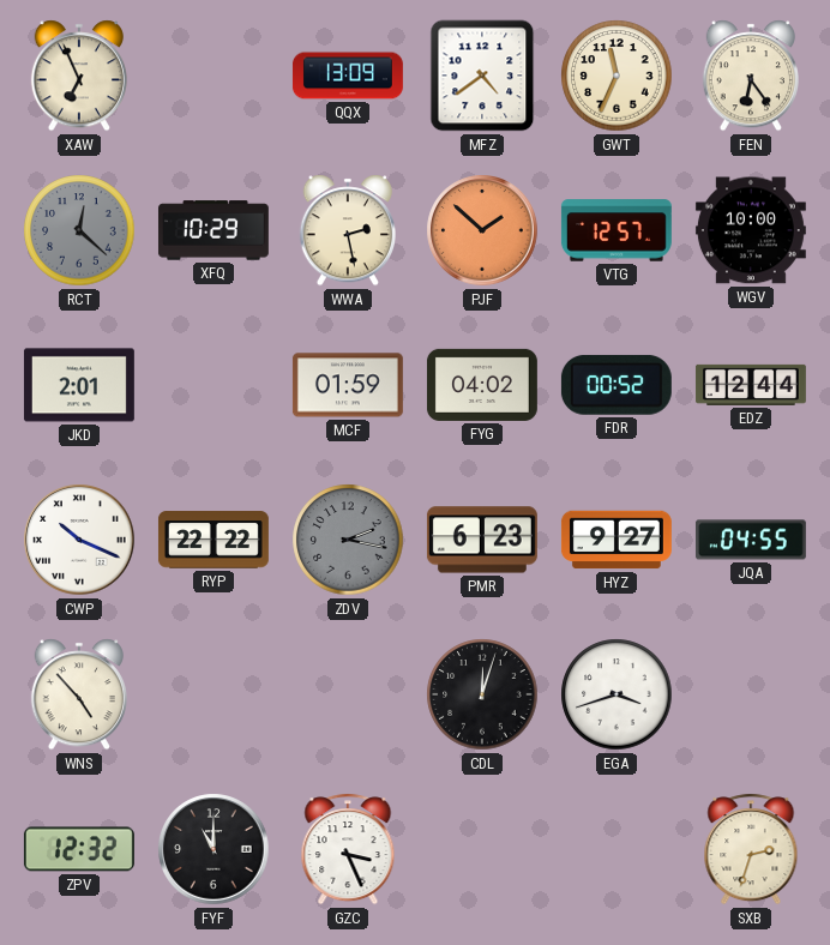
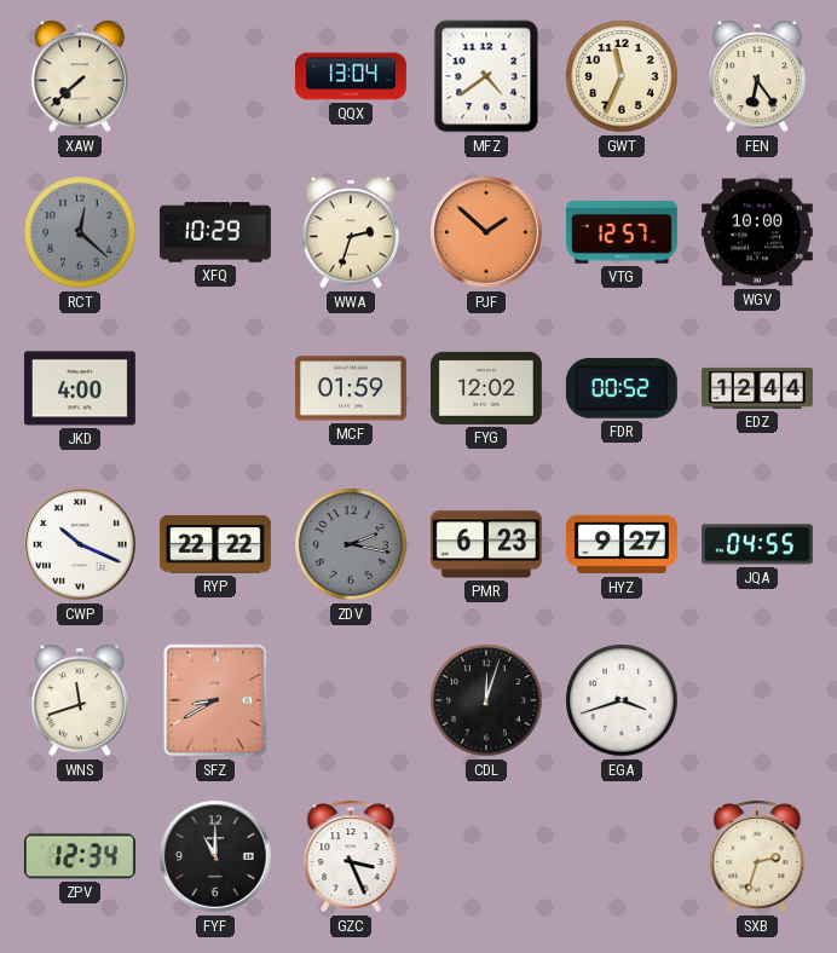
XAW: 6:56 -> 7:38 (79, 76)
QQX: 13:09 -> 13:04 (351, 76)
WWA: 2:28 -> 2:33 (350, 232)
JKD: 2:01 -> 4:00 (80, 388)
FYG: 04:02 -> 12:02 (486, 388)
WNS: 4:53 -> 11:42 (79, 700)
SFZ: none -> 8:40 (215, 700)
ZPV: 12:32 -> 12:34 (80, 856)
